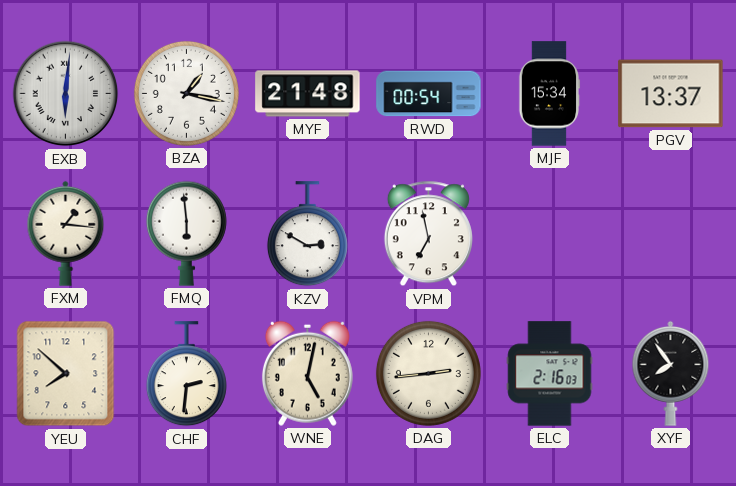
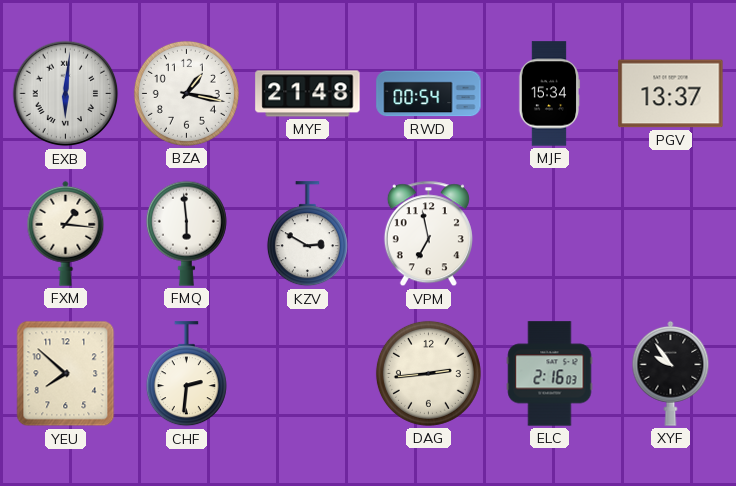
WNE: 5:02 -> none (307, 373)
XYF: 7:54 -> 9:54 (671, 373)
